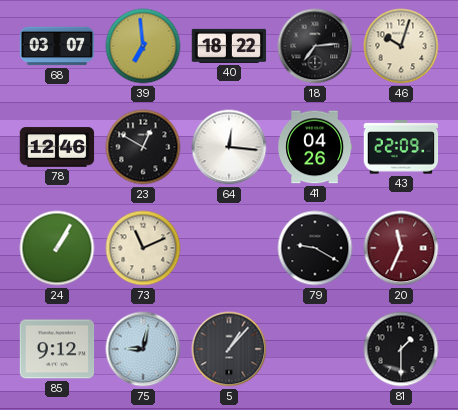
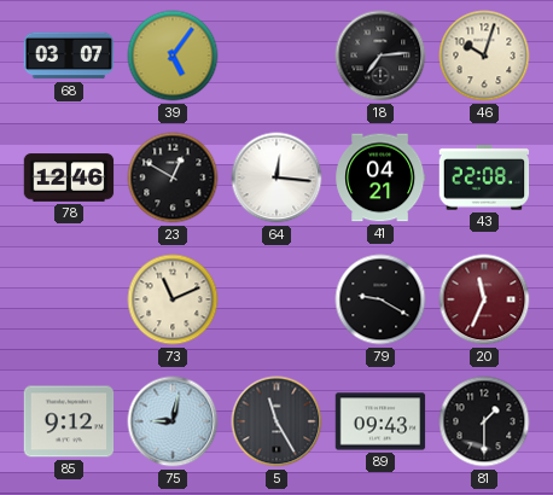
39: 6:59 -> 5:06 (173, 56)
40: 18:22 -> none (229, 46)
41: 04:26 -> 04:21 (380, 177)
43: 22:09 -> 22:08 (484, 177)
24: 1:05 -> none (57, 248)
5: 1:07 -> 11:25 (276, 421)
89: none -> 09:43 (380, 421)
